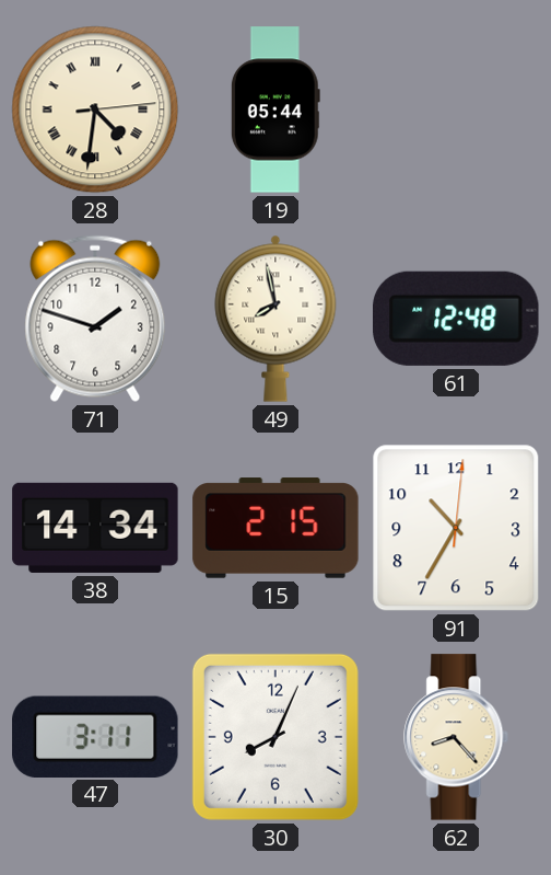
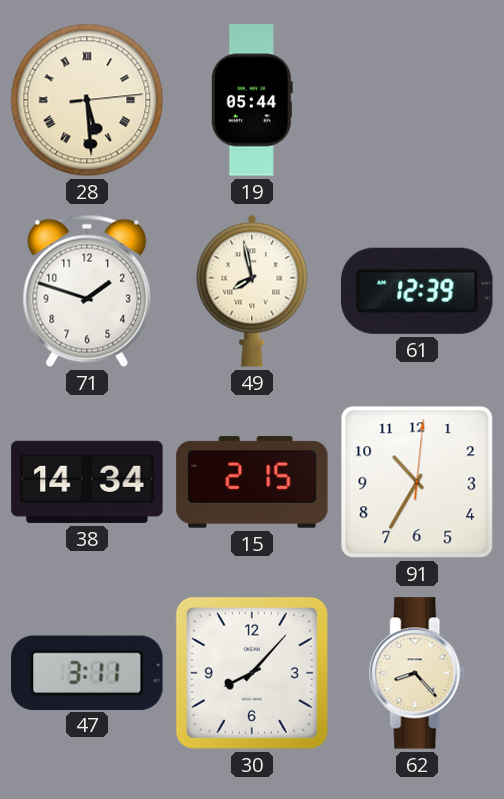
28: 4:31 -> 5:29 (87, 100)
61: 12:48 -> 12:39 (418, 291)
30: 8:04 -> 8:07 (252, 673)
